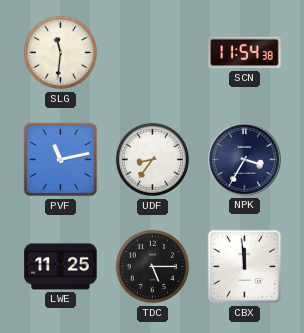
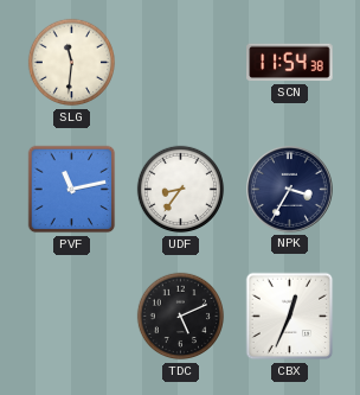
LWE: 11:25 -> none (61, 267)
TDC: 5:15 -> 5:11 (181, 317)
CBX: 11:59 -> 12:34 (290, 317)
